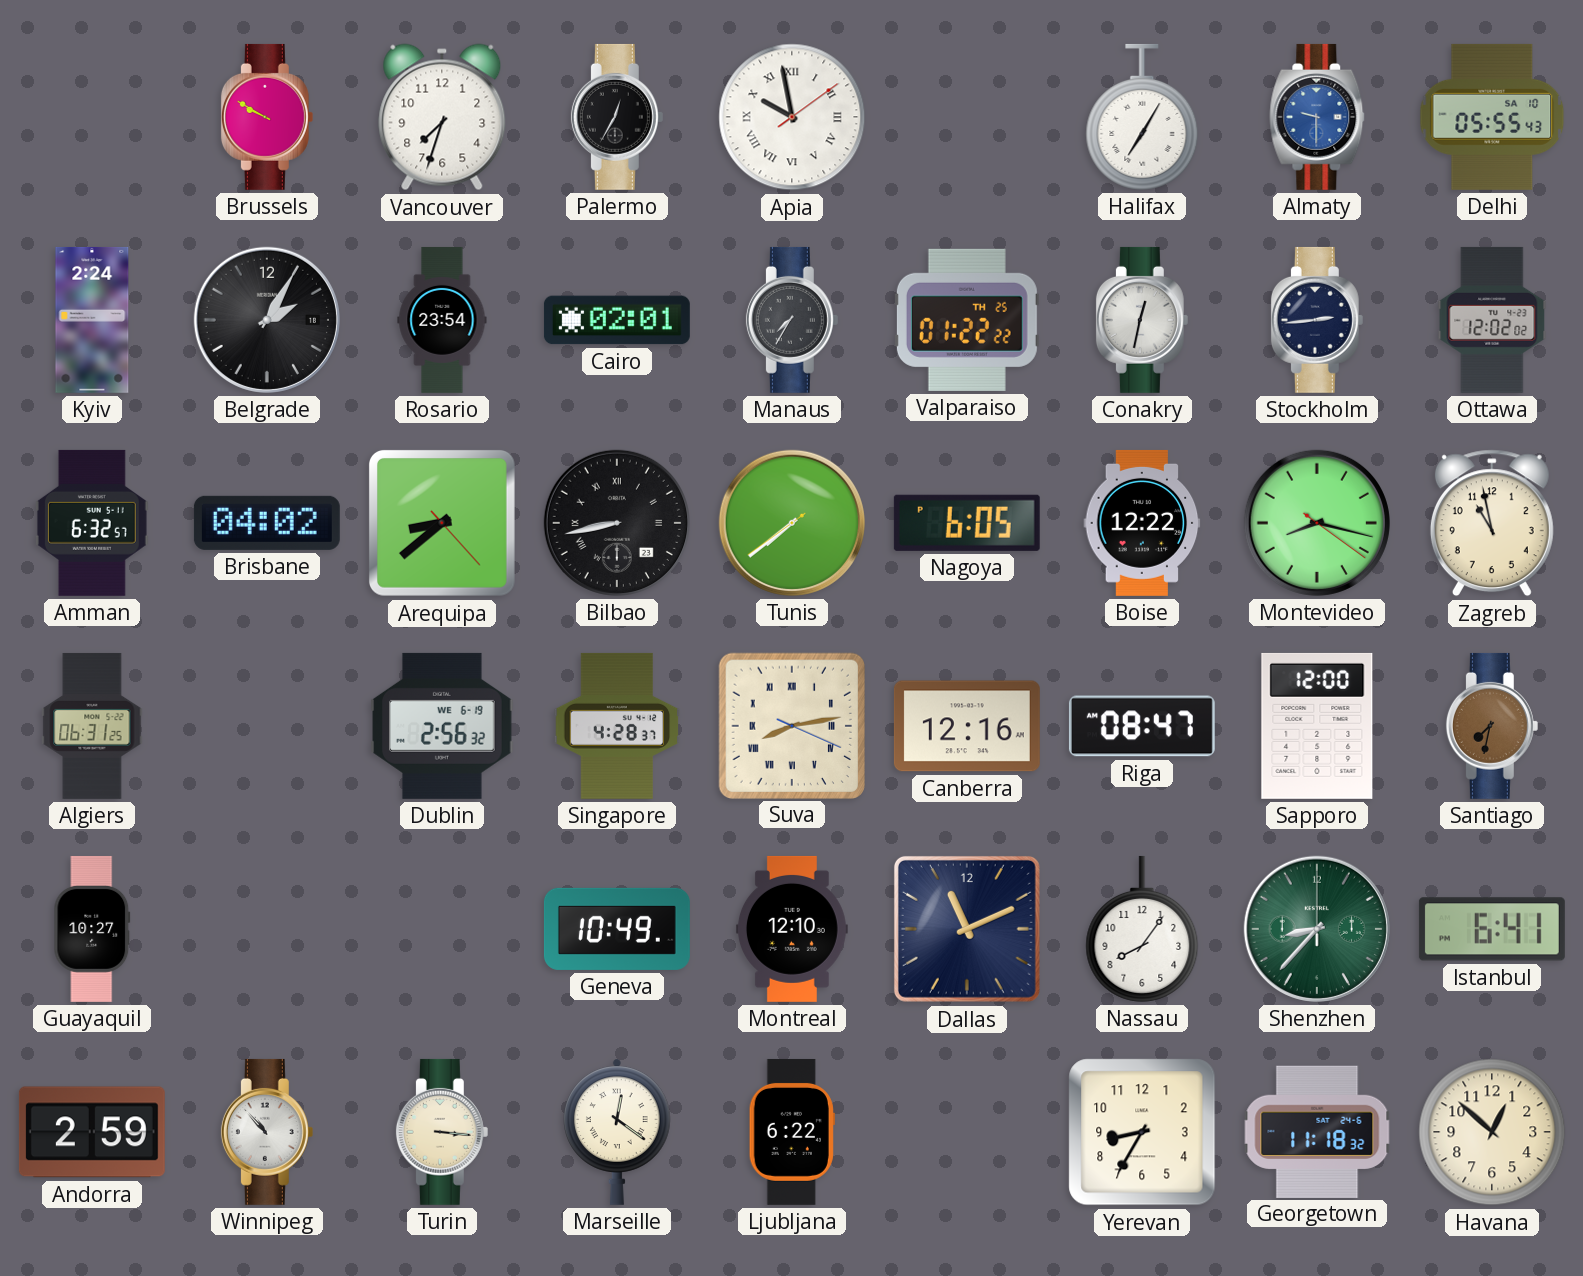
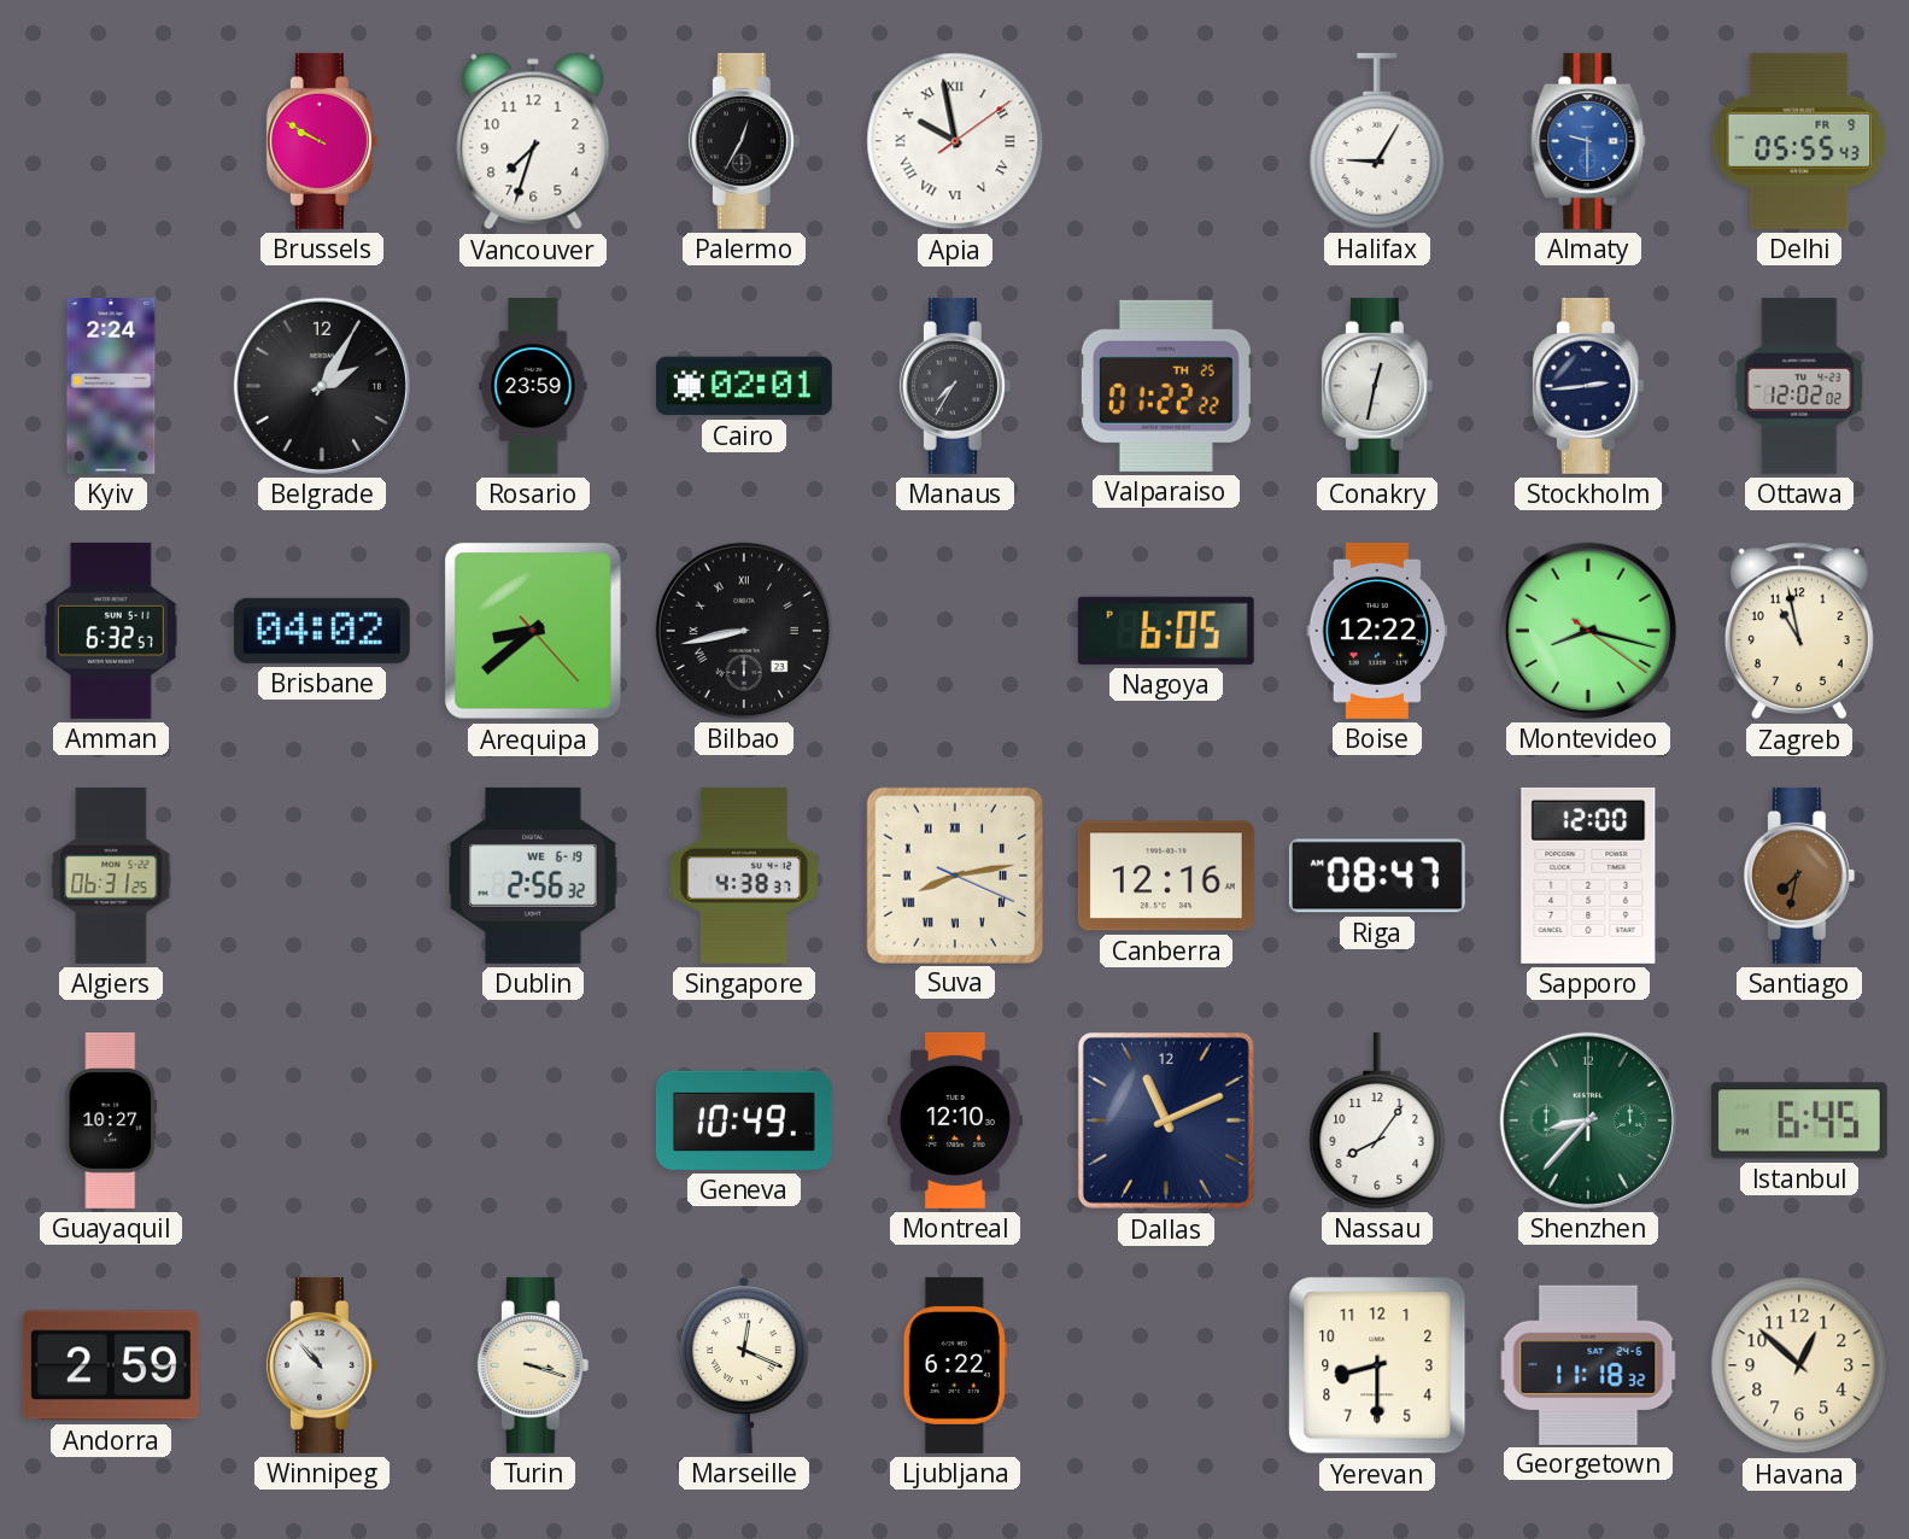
Halifax: 7:05 -> 9:05 (1377, 141)
Delhi date: SA 10 -> FR 9 (1799, 141)
Rosario: 23:54 -> 23:59 (533, 386)
Tunis: 7:38 -> none (792, 523)
Singapore: 4:28 -> 4:38 (744, 876)
Istanbul: 6:41 -> 6:45 (1799, 1120)
Turin: 3:16 -> 3:18 (533, 1365)
Marseille: 12:21 -> 12:19 (745, 1365)
Yerevan: 8:35 -> 8:30 (1377, 1365)
